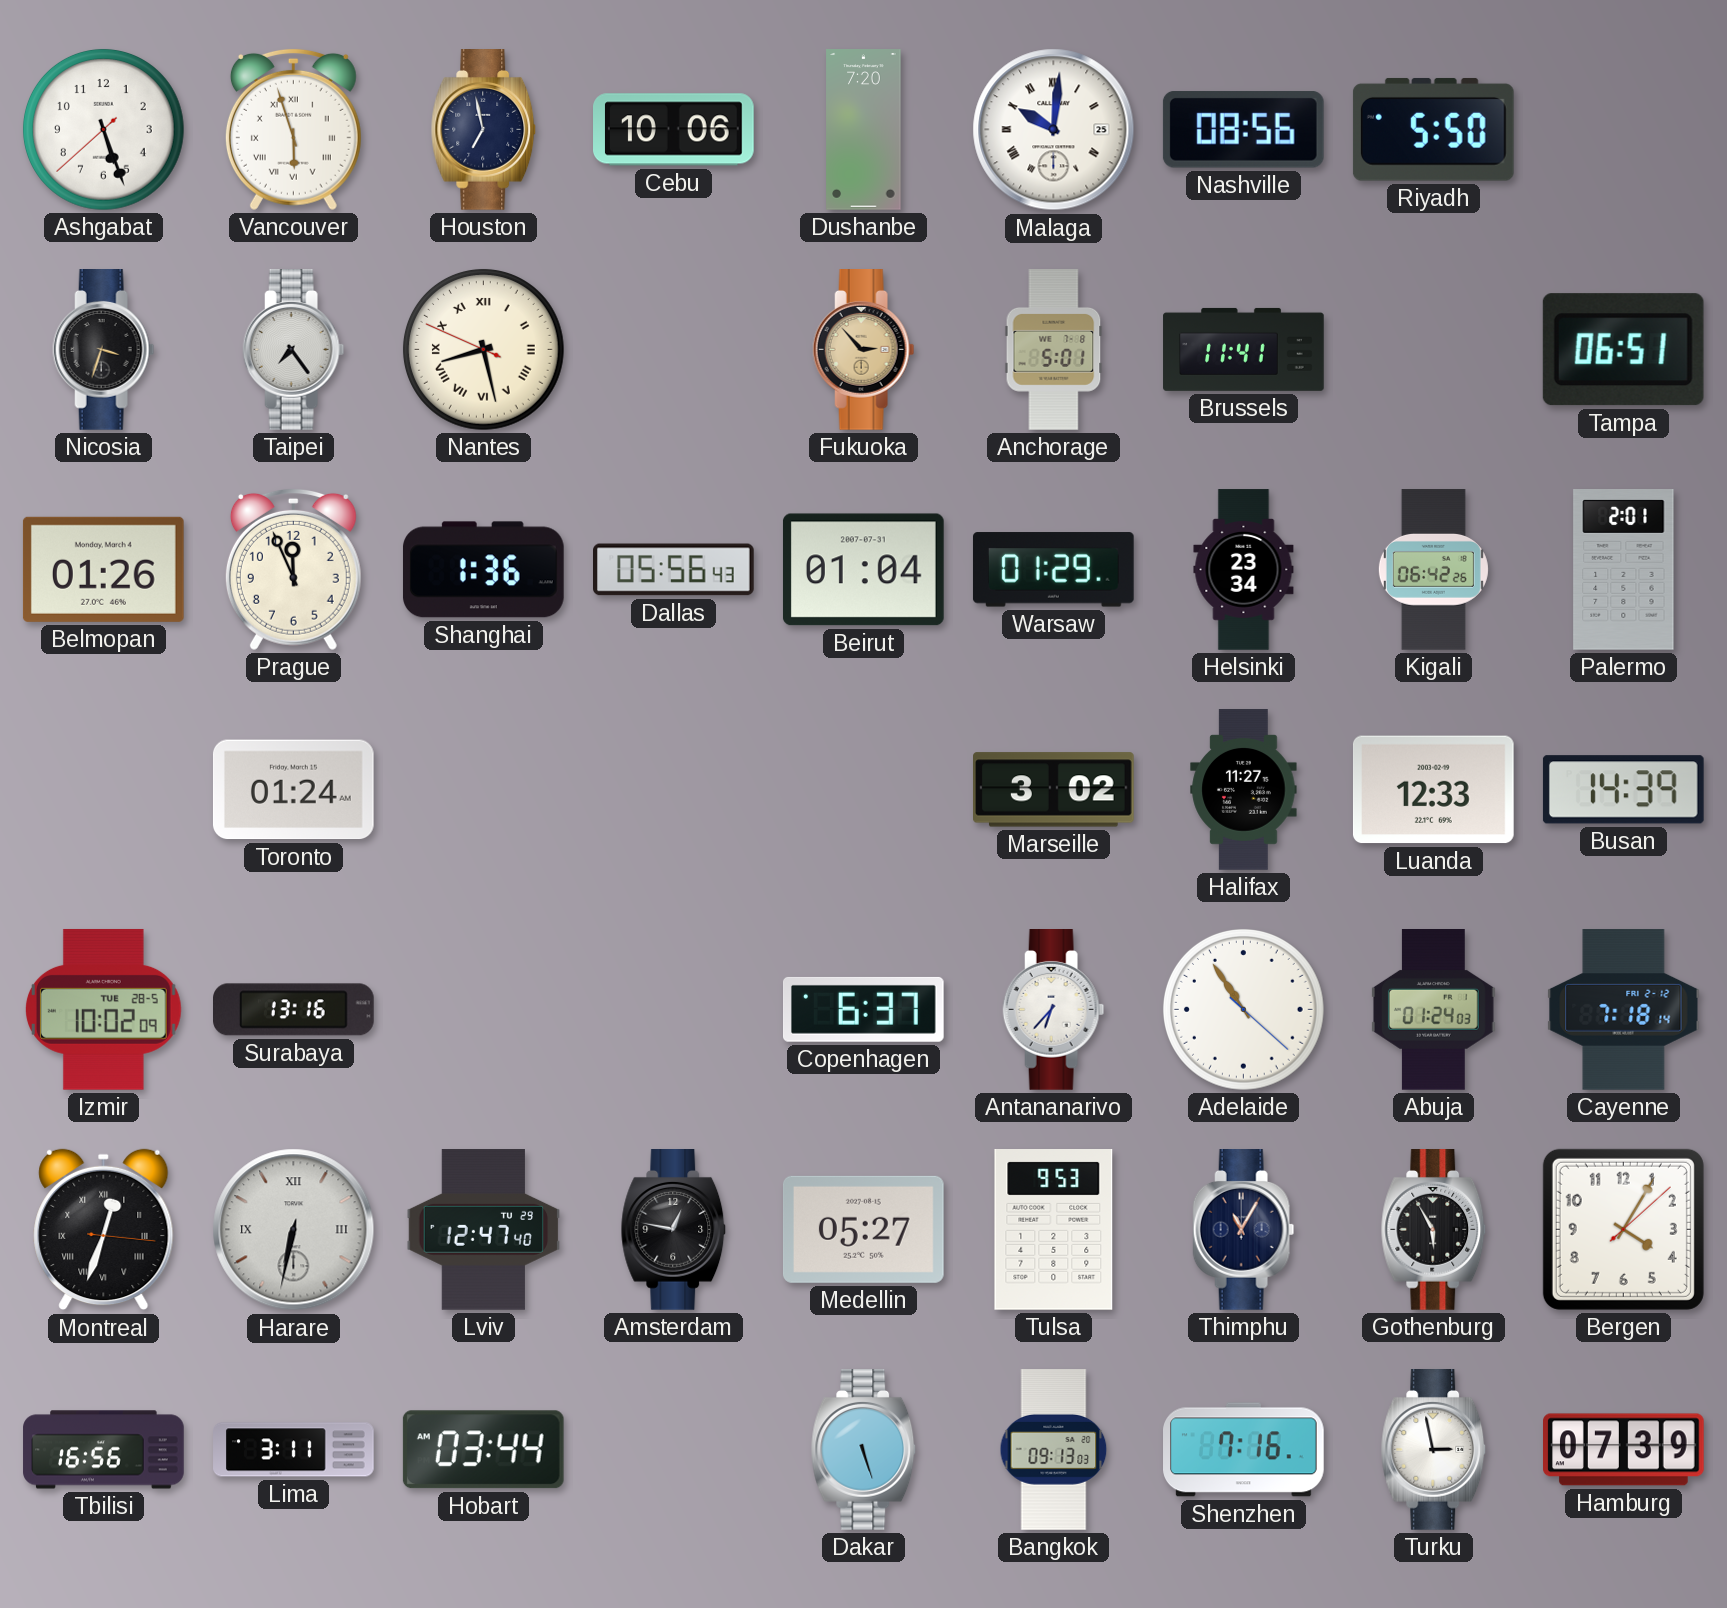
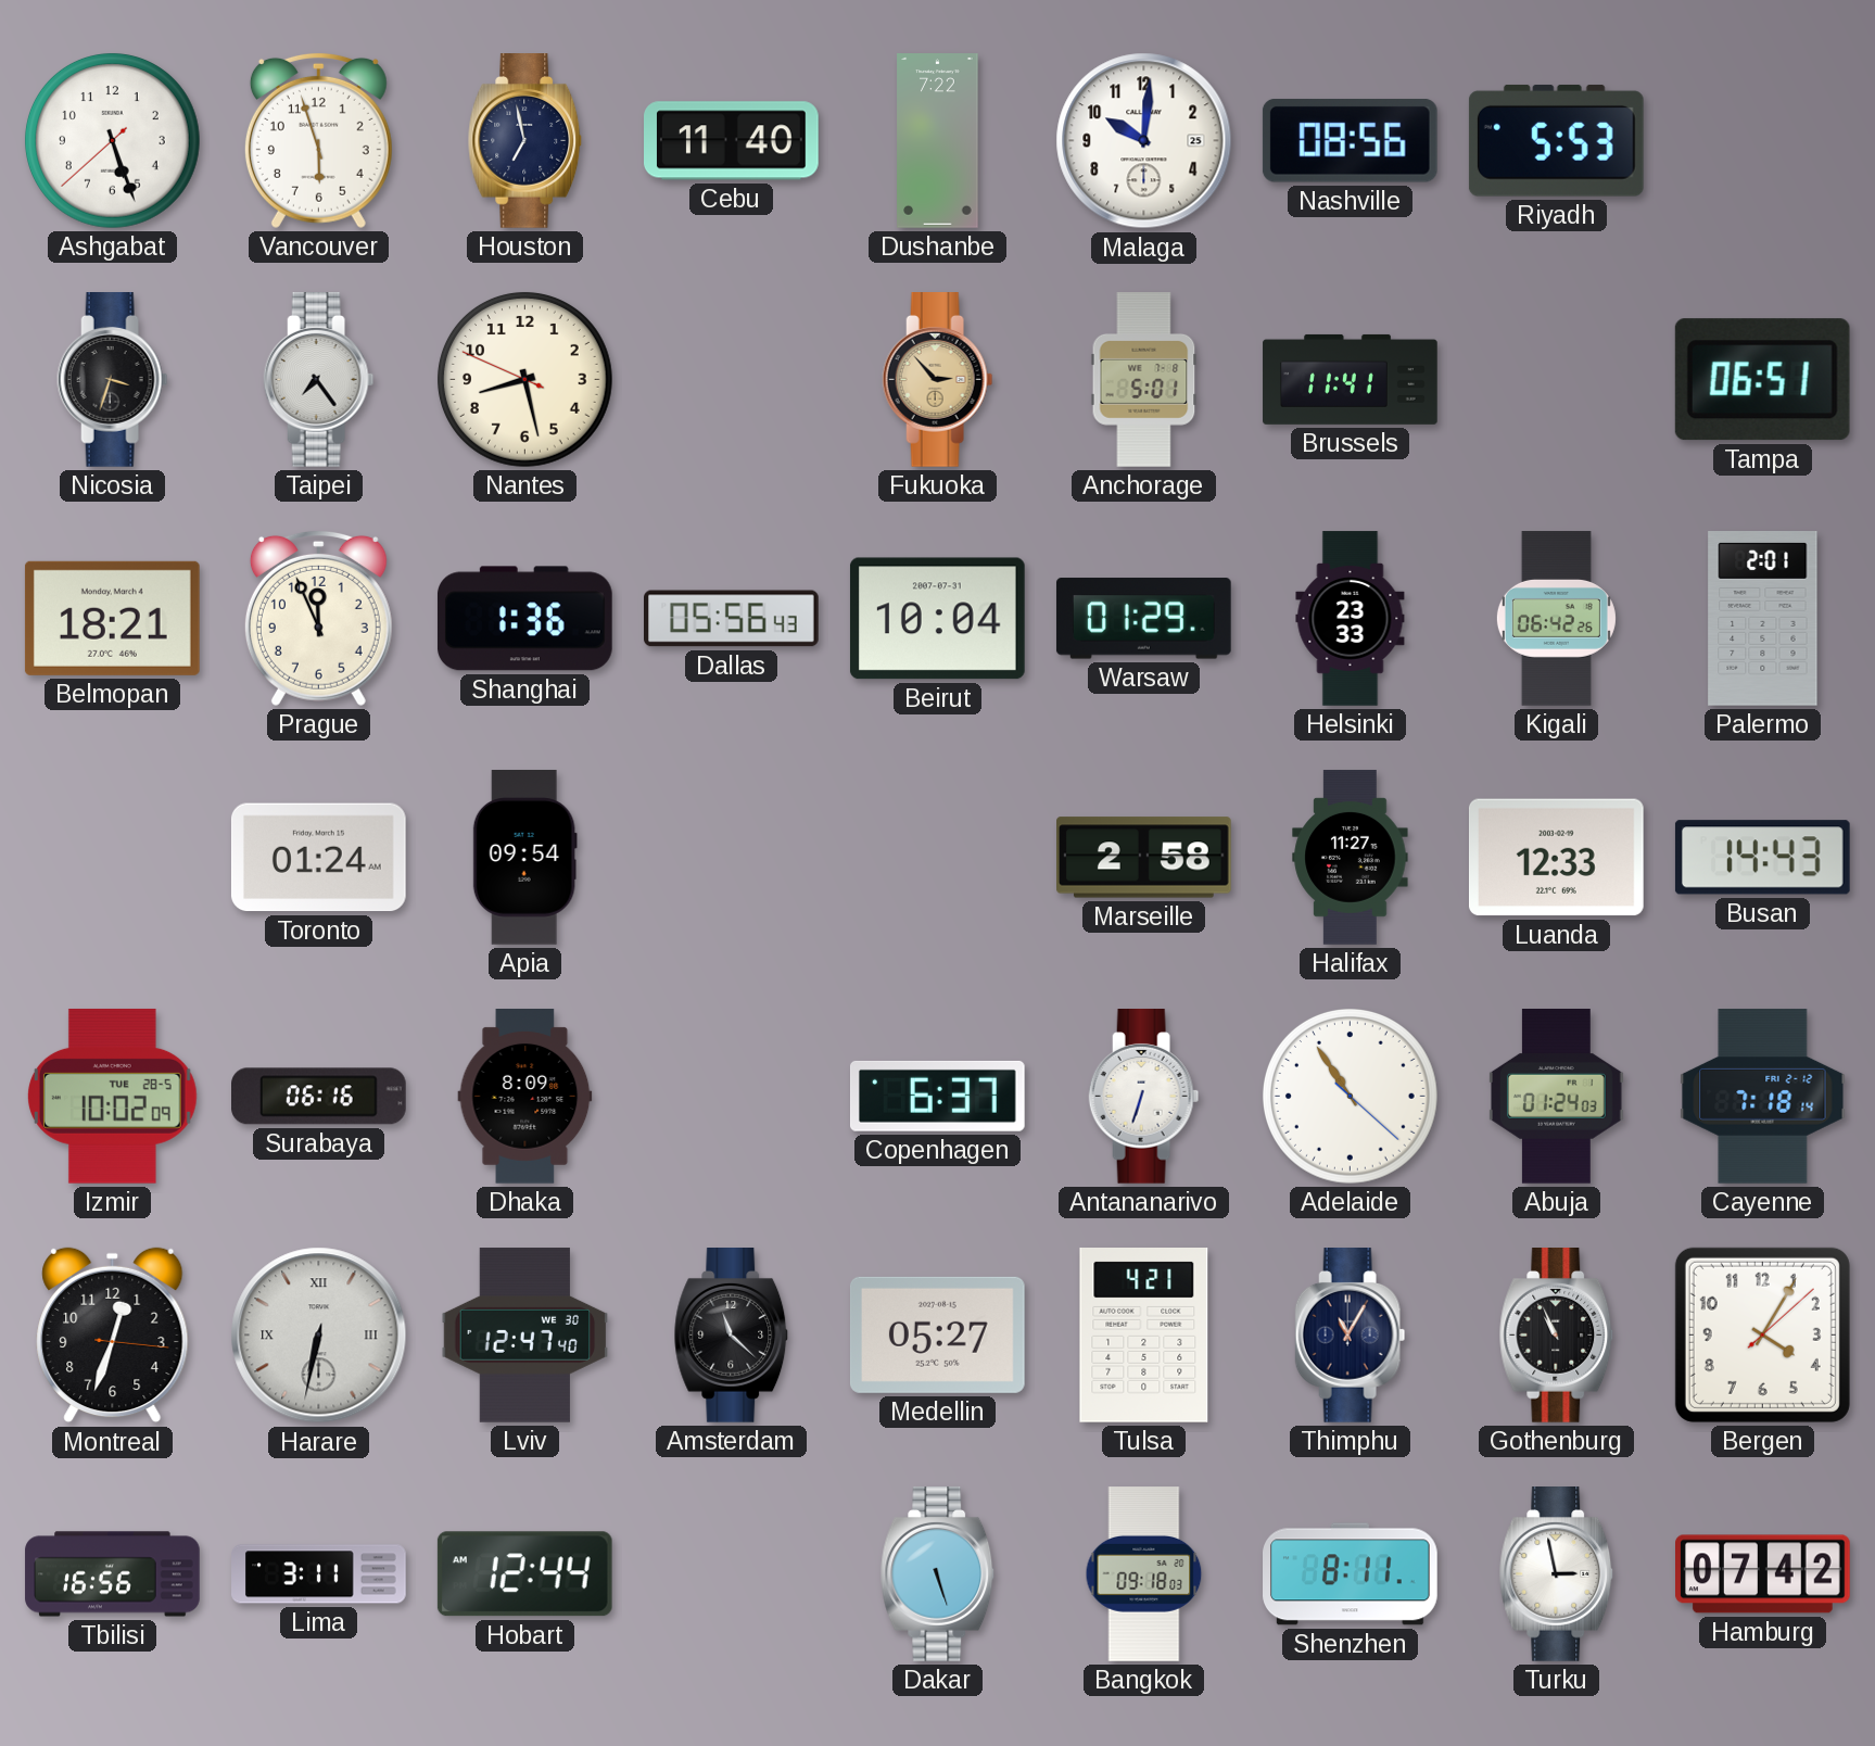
Vancouver numerals: Roman -> Arabic (318, 140)
Cebu: 10:06 -> 11:40 (732, 141)
Dushanbe: 7:20 -> 7:22 (938, 141)
Malaga numerals: Roman -> Arabic (1144, 141)
Riyadh: 5:50 -> 5:53 (1556, 140)
Nantes numerals: Roman -> Arabic (525, 380)
Belmopan: 01:26 -> 18:21 (112, 618)
Beirut: 01:04 -> 10:04 (937, 619)
Helsinki: 23:34 -> 23:33 (1351, 619)
Apia: none -> 09:54 (524, 858)
Marseille: 3:02 -> 2:58 (1144, 858)
Busan: 14:39 -> 14:43 (1762, 858)
Surabaya: 13:16 -> 06:16 (319, 1097)
Dhaka: none -> 8:09 (525, 1097)
Antananarivo: 6:37 -> 6:33 (1144, 1097)
Montreal numerals: Roman -> Arabic (113, 1336)
Lviv date: TU 29 -> WE 30 (525, 1336)
Amsterdam: 12:47 -> 11:22 (732, 1336)
Tulsa: 9:53 -> 4:21 (1144, 1336)
Gothenburg: 5:55 -> 10:56 (1557, 1336)
Hobart: 03:44 -> 12:44 (524, 1574)
Bangkok: 09:13 -> 09:18 (1144, 1574)
Shenzhen: 7:16 -> 8:11 (1351, 1574)
Hamburg: 07:39 -> 07:42 (1763, 1574)
